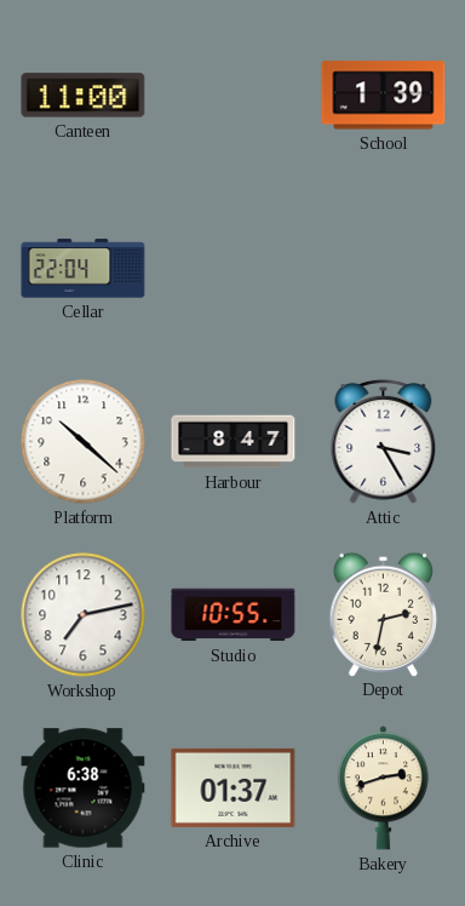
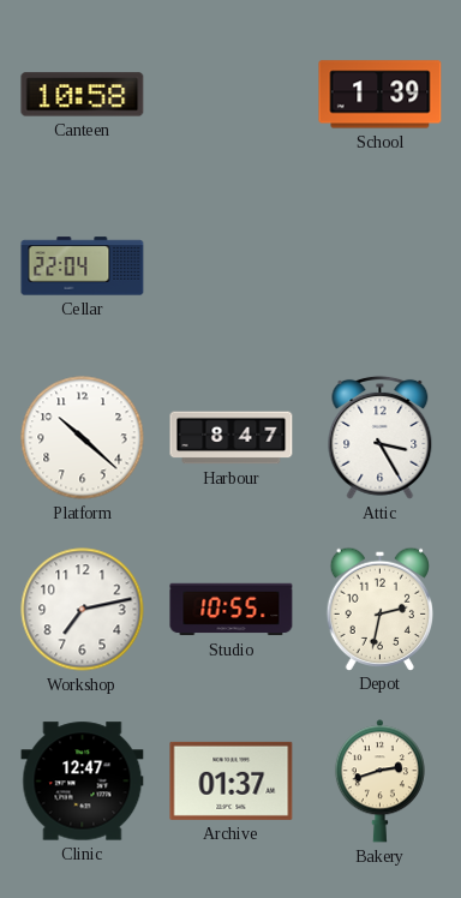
Canteen: 11:00 -> 10:58 (83, 95)
Clinic: 6:38 -> 12:47 (83, 782)
